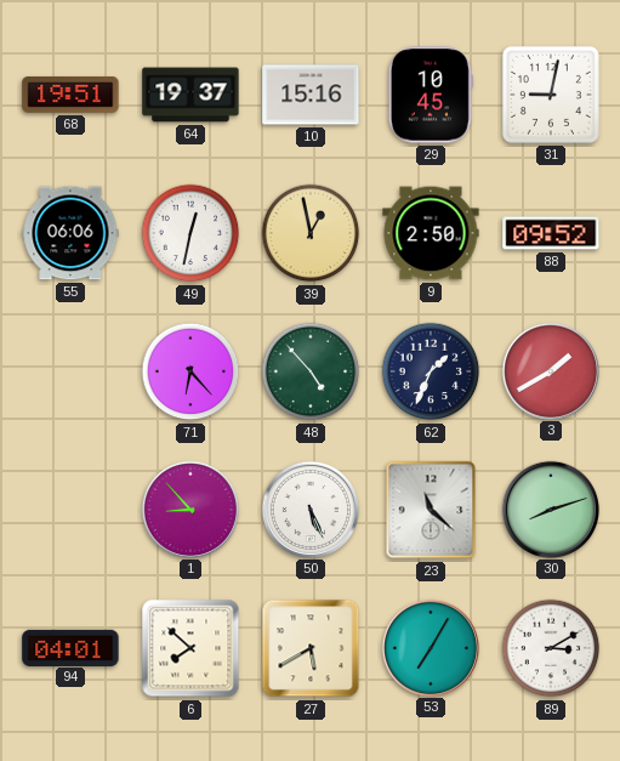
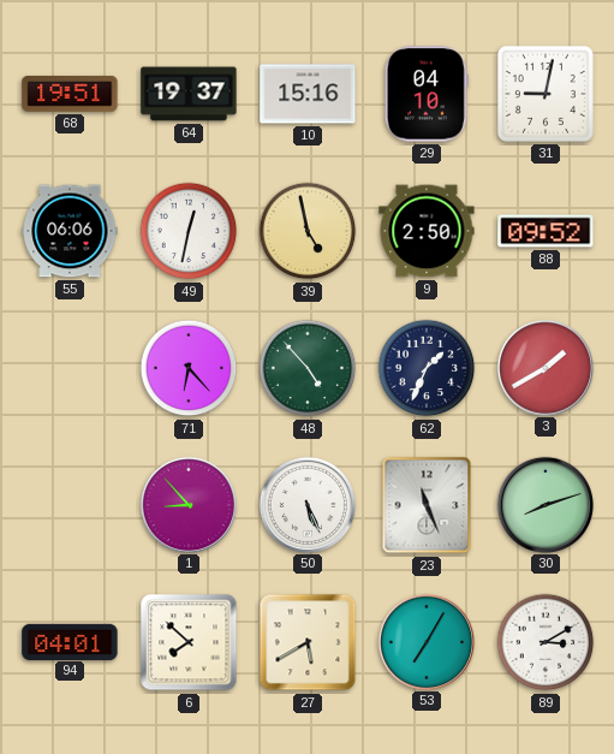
29: 10:45 -> 04:10 (427, 94)
39: 12:58 -> 4:58 (308, 231)
23: 11:22 -> 11:26 (427, 505)
